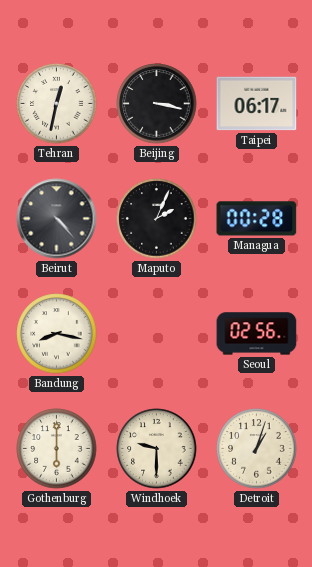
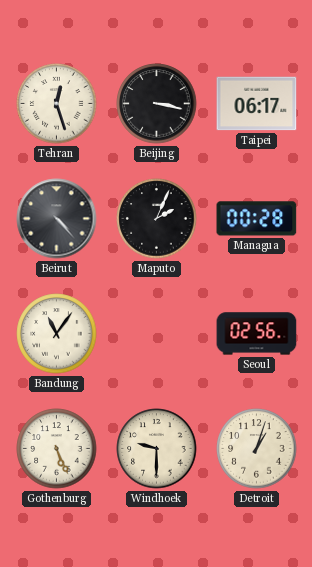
Tehran: 12:32 -> 12:27 (57, 104)
Bandung: 8:17 -> 11:06 (57, 334)
Gothenburg: 6:00 -> 5:26 (57, 449)
